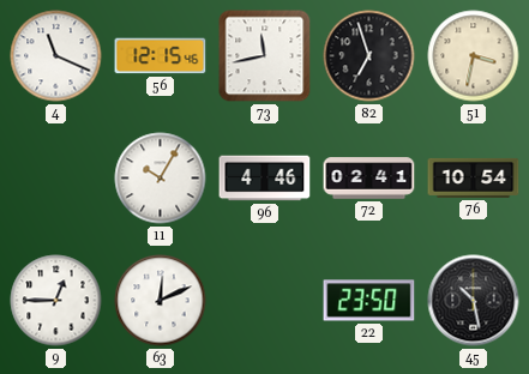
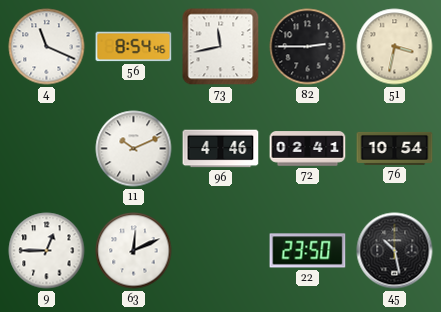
56: 12:15 -> 8:54 (134, 47)
82: 6:57 -> 2:45 (308, 47)
11: 10:05 -> 10:11 (134, 149)
